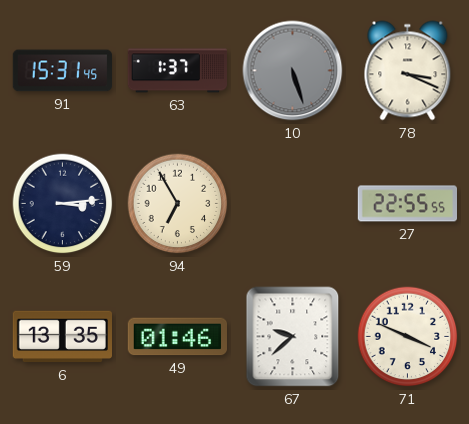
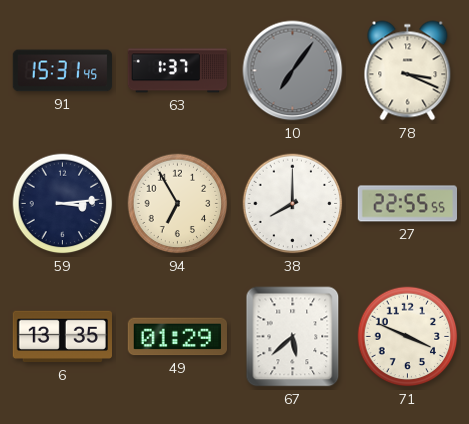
10: 5:27 -> 7:06 (293, 71)
38: none -> 8:00 (293, 204)
49: 01:46 -> 01:29 (177, 337)
67: 9:38 -> 5:38 (293, 337)
